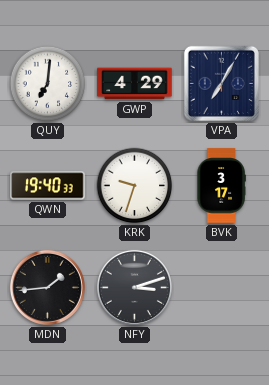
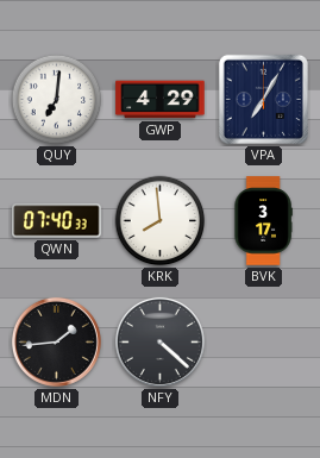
QWN: 19:40 -> 07:40 (57, 221)
KRK: 9:33 -> 7:59 (161, 221)
NFY: 3:12 -> 4:22 (159, 341)
